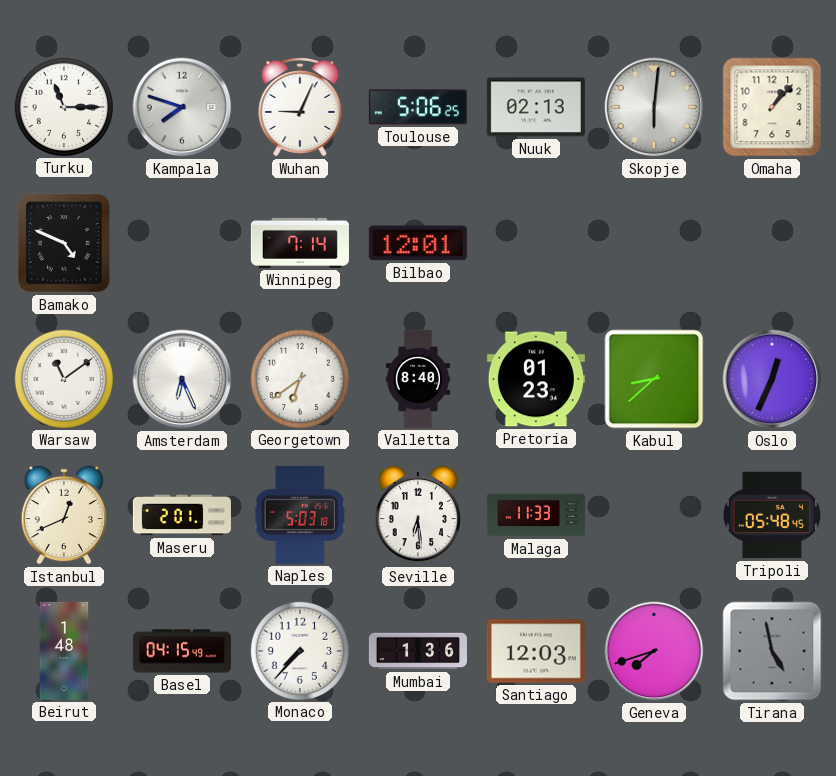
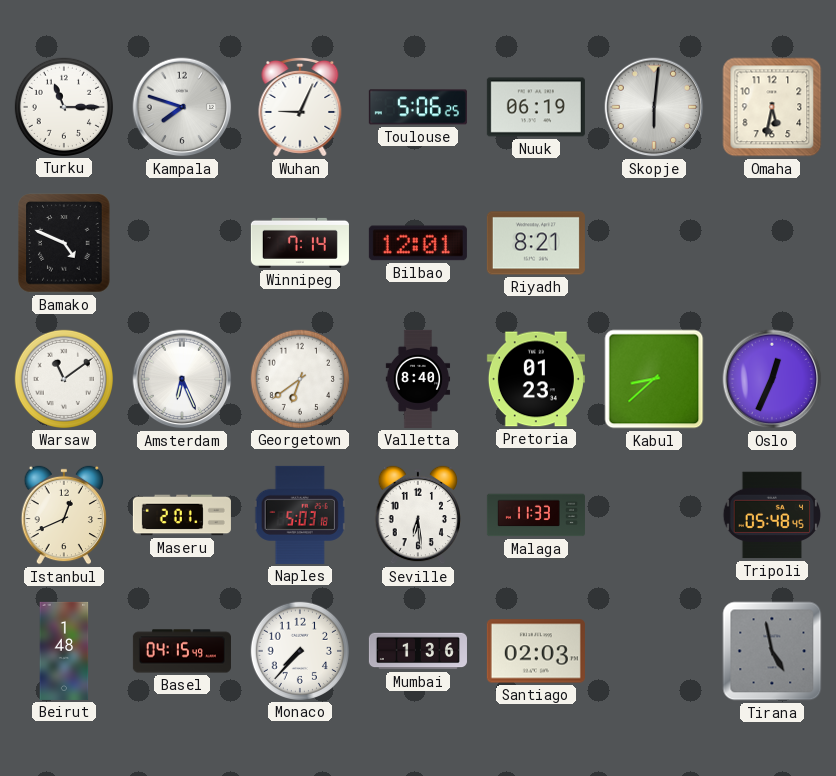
Nuuk: 02:13 -> 06:19 (536, 107)
Omaha: 1:07 -> 5:32 (772, 107)
Riyadh: none -> 8:21 (536, 243)
Santiago: 12:03 -> 02:03 (536, 651)
Geneva: 7:42 -> none (654, 651)
